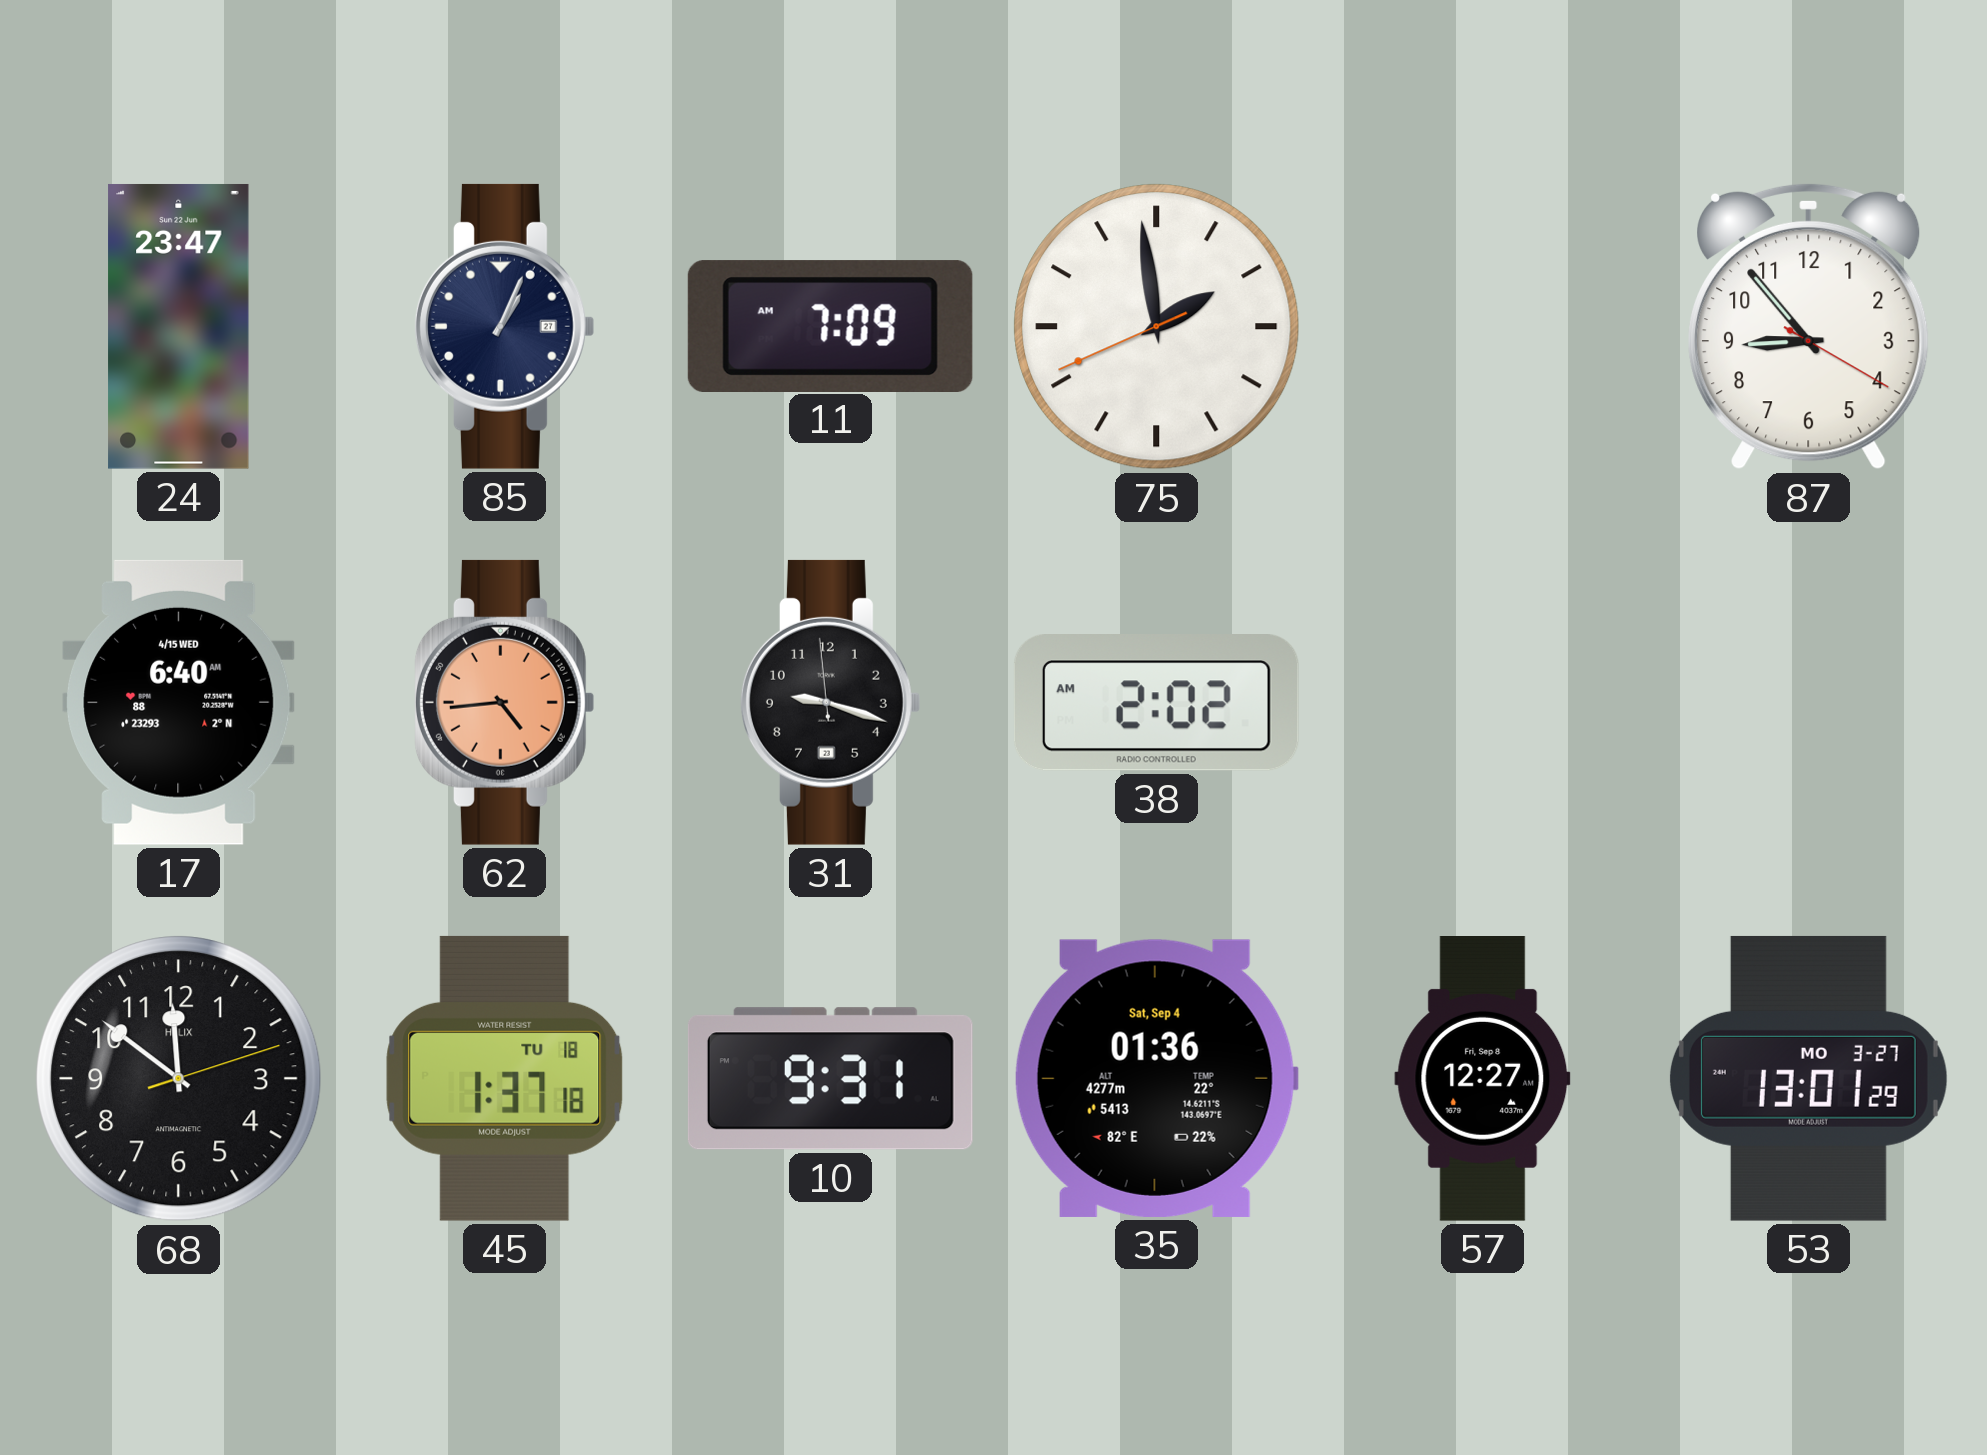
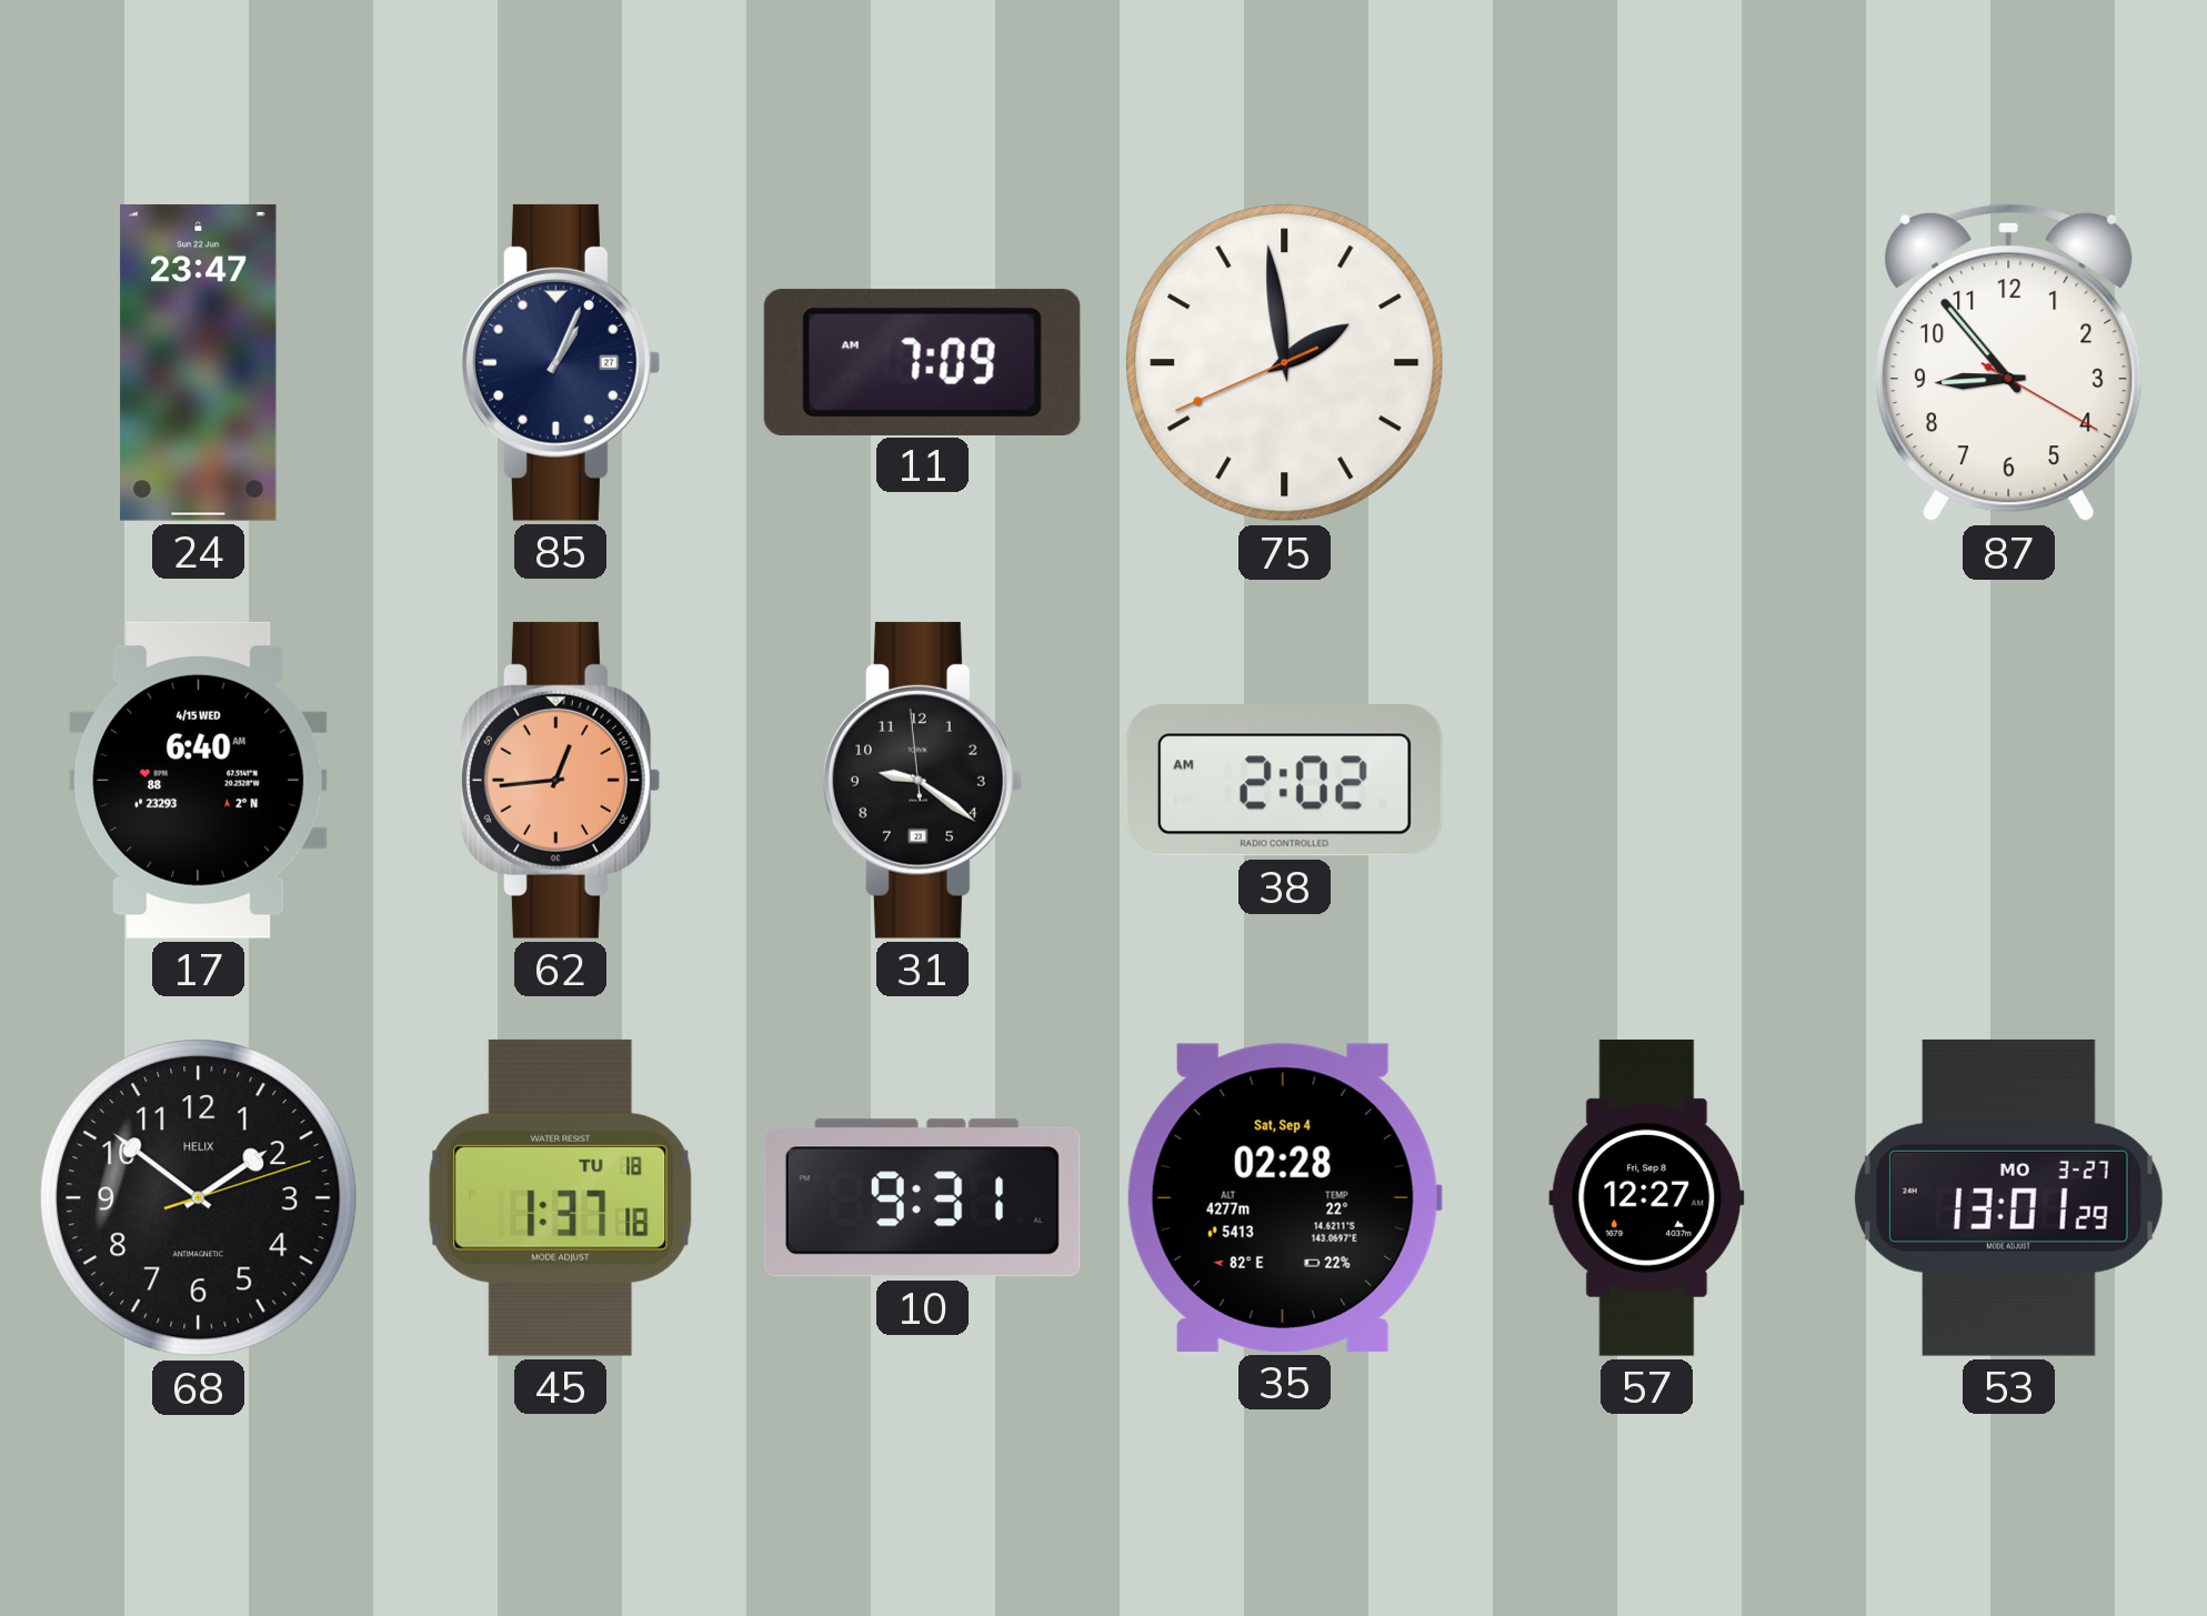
62: 4:44 -> 12:44 (560, 780)
31: 9:17 -> 9:20 (922, 780)
68: 11:51 -> 1:51 (199, 1198)
35: 01:36 -> 02:28 (1284, 1197)
